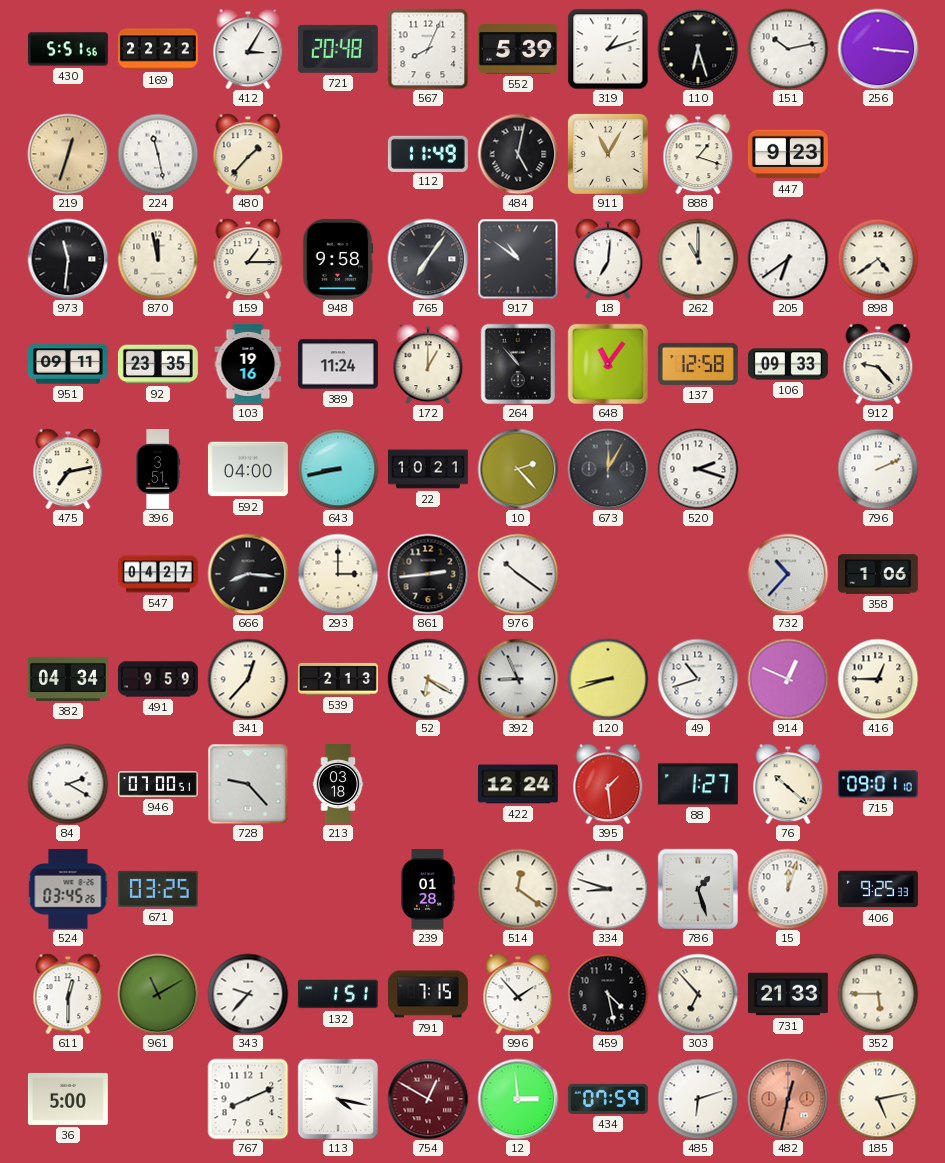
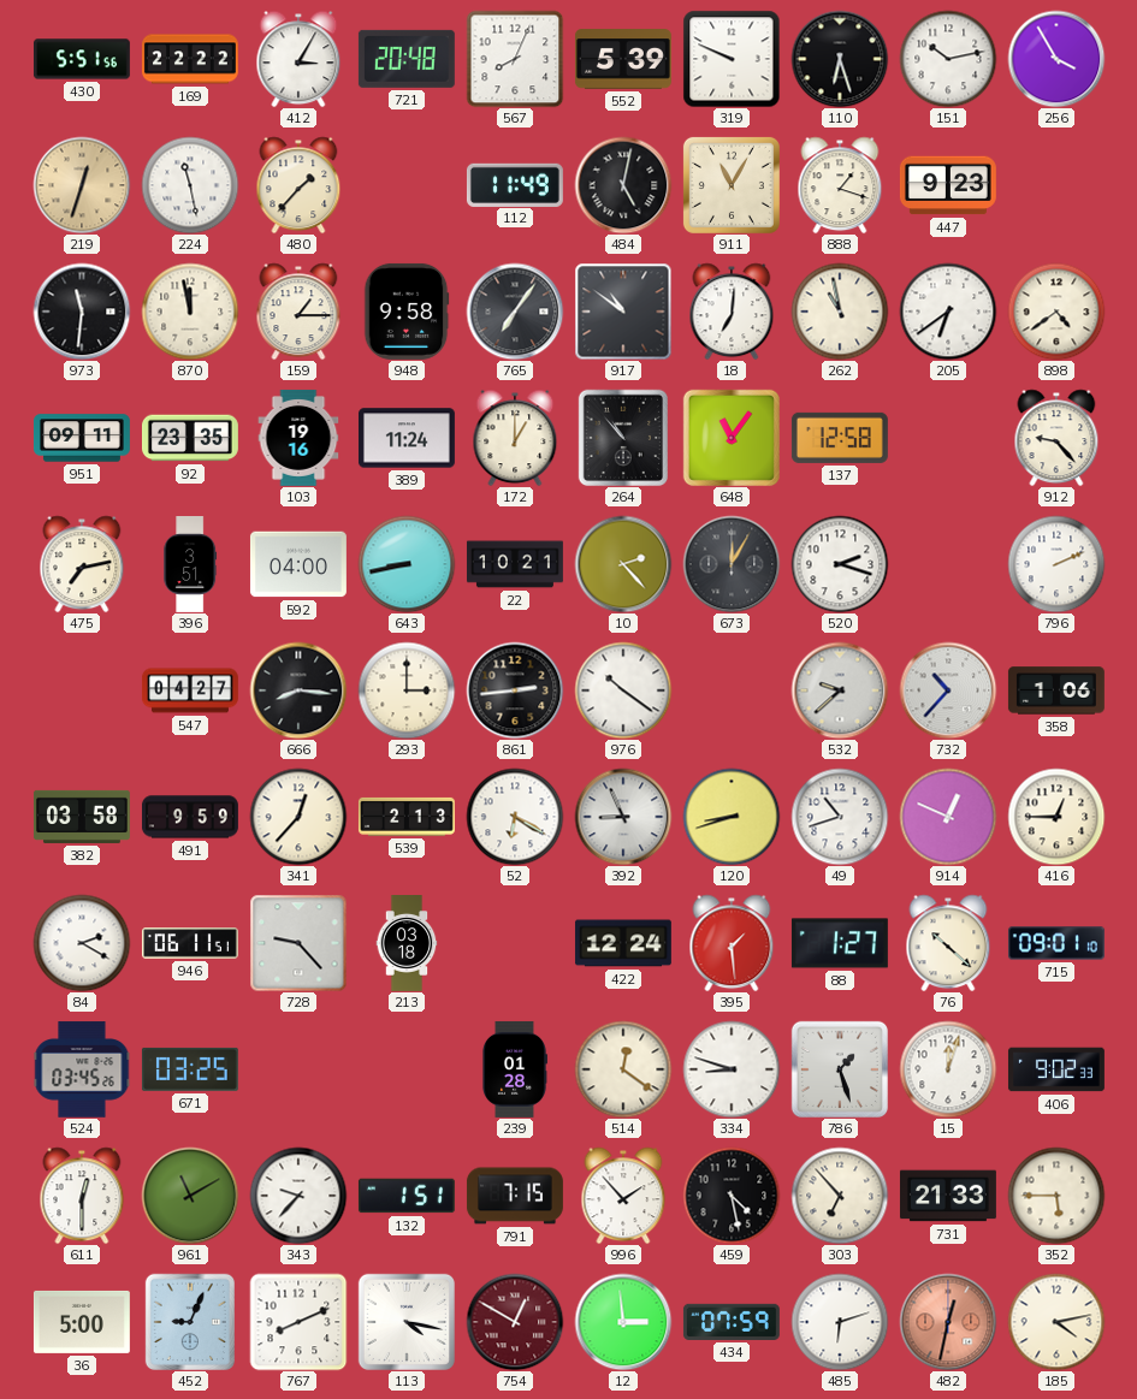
319: 1:12 -> 9:49 (732, 59)
256: 3:16 -> 3:55 (1056, 59)
262: 11:00 -> 10:58 (840, 312)
106: 09:33 -> none (788, 364)
532: none -> 9:38 (840, 690)
382: 04:34 -> 03:58 (82, 817)
946: 07:00 -> 06:11 (190, 943)
406: 9:25 -> 9:02 (1056, 1069)
452: none -> 9:04 (189, 1321)
185: 5:13 -> 4:13 (1056, 1322)
